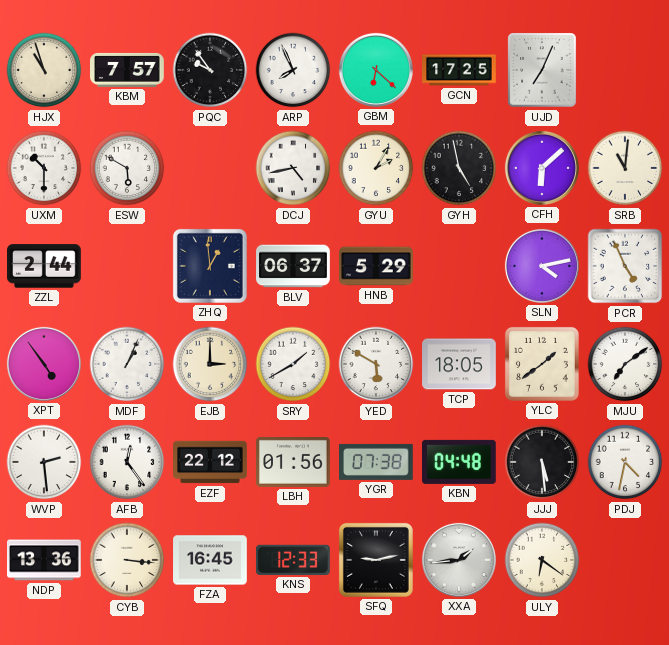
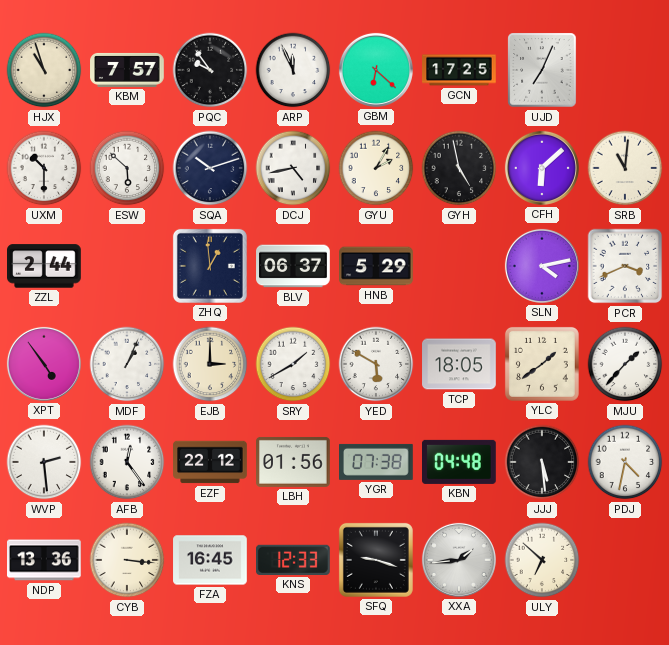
ARP: 7:56 -> 11:56 (293, 70)
ESW: 5:50 -> 5:52 (127, 168)
SQA: none -> 10:12 (210, 168)
PCR: 4:56 -> 3:41 (625, 266)
MJU: 7:09 -> 1:37 (625, 364)
SFQ: 9:13 -> 9:18 (376, 560)
ULY: 6:21 -> 6:52 (542, 560)
